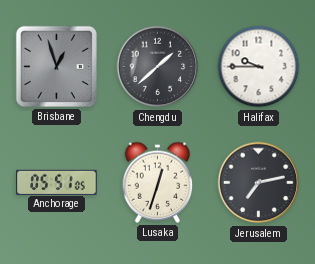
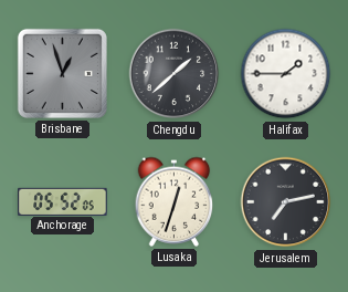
Halifax: 9:45 -> 1:45 (286, 74)
Anchorage: 05:51 -> 05:52 (63, 201)
